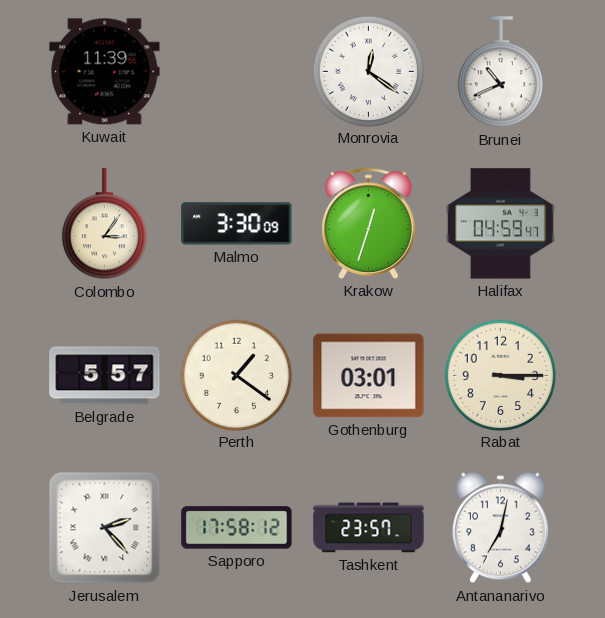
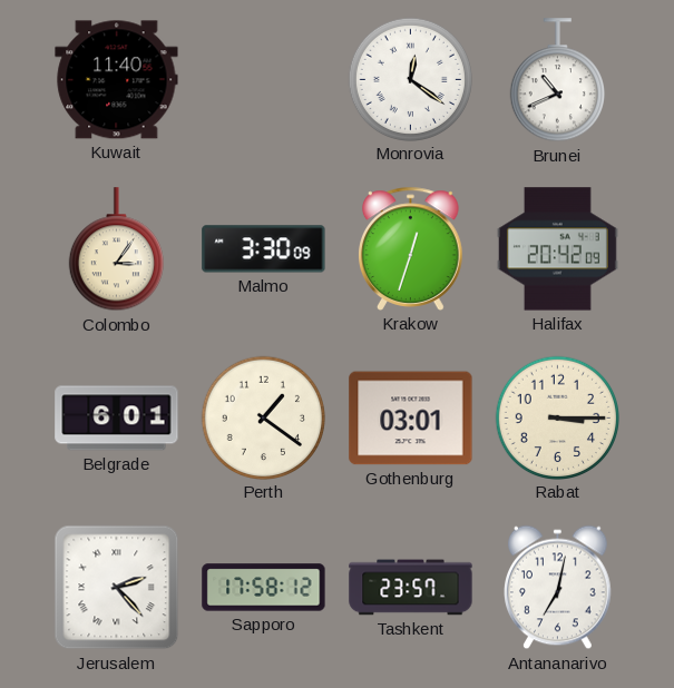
Kuwait: 11:39 -> 11:40 (117, 80)
Halifax: 04:59 -> 20:42 (557, 249)
Belgrade: 5:57 -> 6:01 (117, 419)
